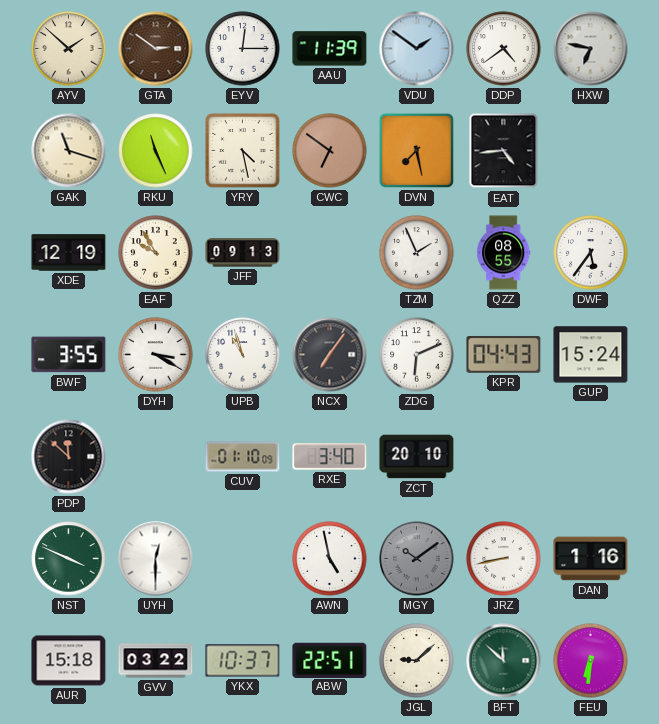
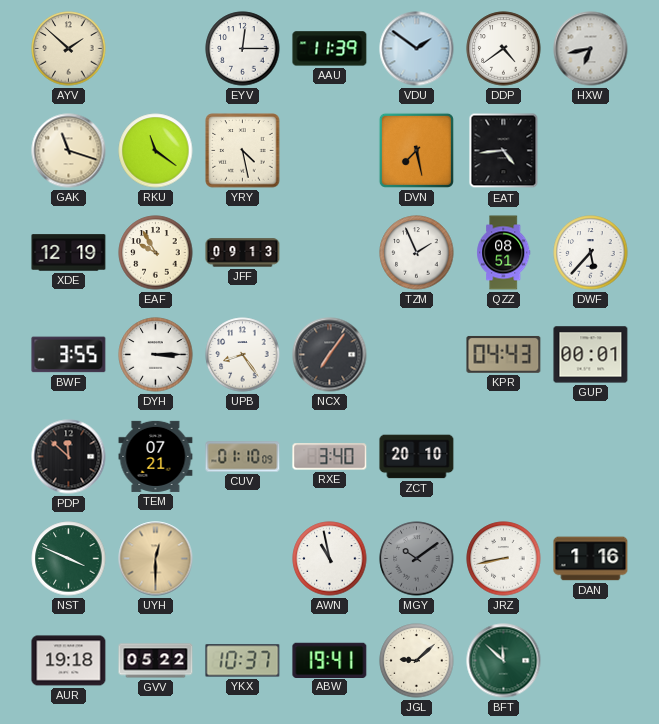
GTA: 2:51 -> none (156, 49)
HXW: 6:47 -> 6:43 (591, 49)
RKU: 11:26 -> 11:21 (156, 151)
CWC: 6:51 -> none (330, 151)
QZZ: 08:55 -> 08:51 (504, 253)
DWF: 5:36 -> 5:37 (591, 253)
DYH: 3:20 -> 3:15 (156, 355)
UPB: 10:57 -> 8:24 (243, 355)
ZDG: 6:11 -> none (417, 355)
GUP: 15:24 -> 00:01 (591, 355)
TEM: none -> 07:21 (156, 456)
UYH dial: white -> champagne (156, 559)
AWN: 4:58 -> 10:58 (330, 559)
AUR: 15:18 -> 19:18 (69, 661)
GVV: 03:22 -> 05:22 (156, 661)
ABW: 22:51 -> 19:41 (330, 660)
FEU: 6:31 -> none (591, 661)
